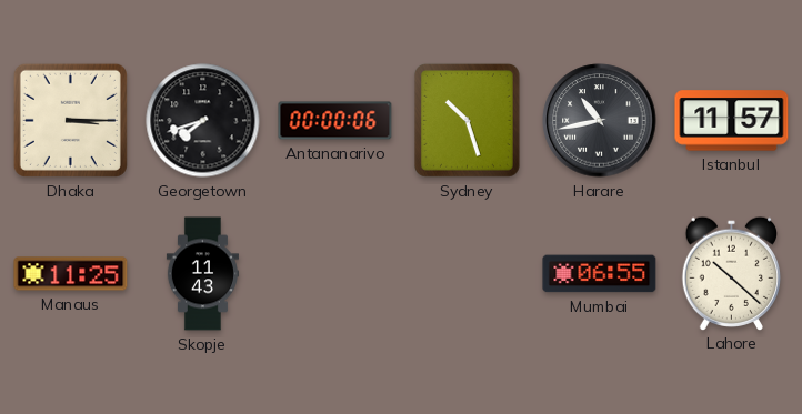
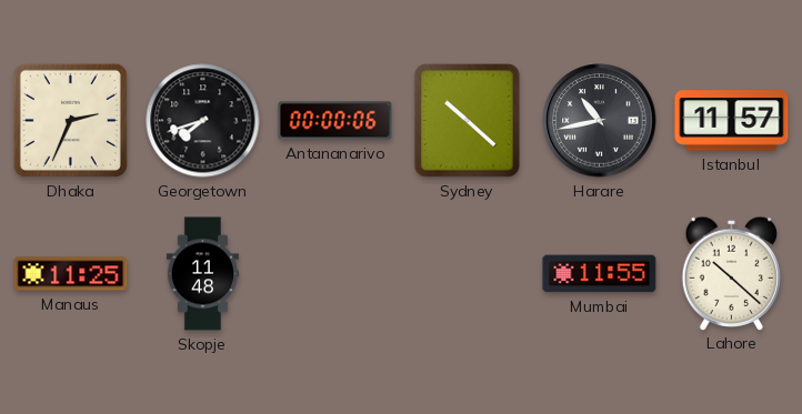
Dhaka: 3:15 -> 2:34 (70, 120)
Sydney: 10:27 -> 10:22 (467, 120)
Skopje: 11:43 -> 11:48 (202, 274)
Mumbai: 06:55 -> 11:55 (600, 274)
